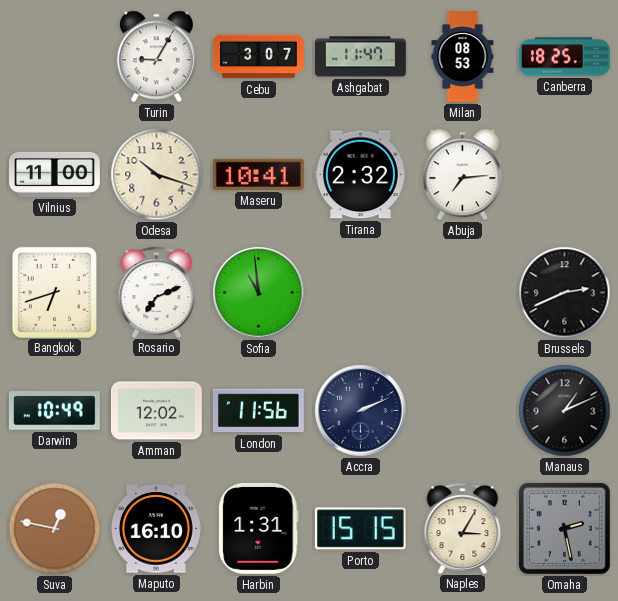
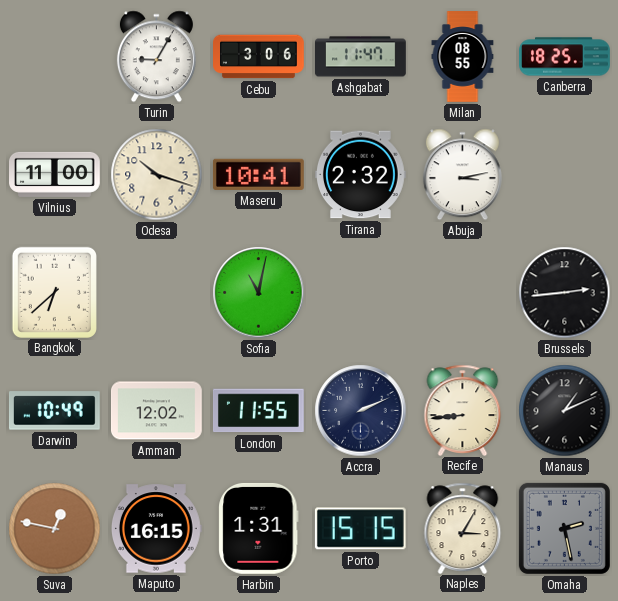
Cebu: 3:07 -> 3:06 (259, 57)
Milan: 08:53 -> 08:55 (463, 57)
Abuja: 7:14 -> 3:13 (462, 175)
Bangkok: 6:42 -> 6:38 (54, 292)
Rosario: 7:11 -> none (157, 292)
Sofia: 10:59 -> 11:02 (259, 293)
Brussels: 2:41 -> 2:44 (565, 293)
London: 11:56 -> 11:55 (258, 411)
Recife: none -> 8:44 (463, 410)
Maputo: 16:10 -> 16:15 (156, 529)
